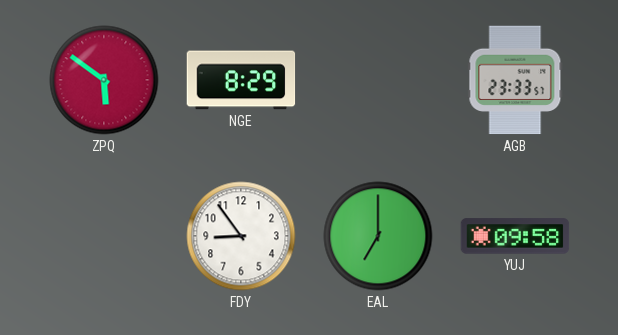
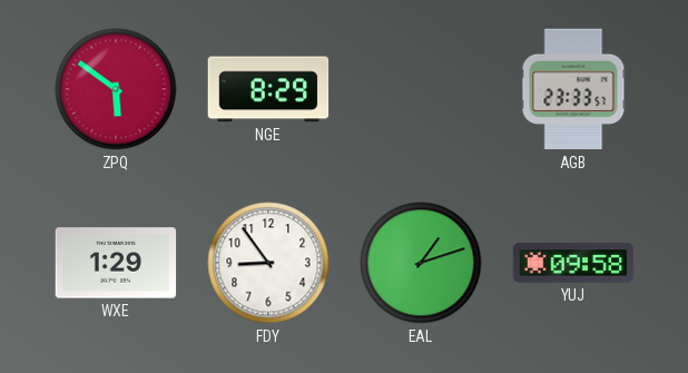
WXE: none -> 1:29 (116, 263)
EAL: 7:00 -> 1:12 (421, 263)
